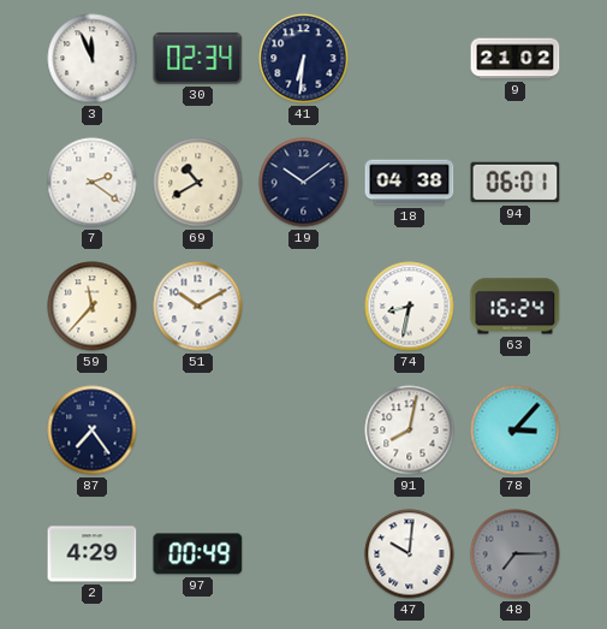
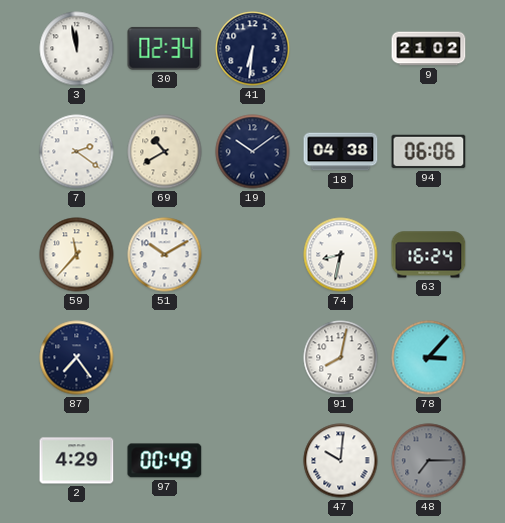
3: 11:56 -> 11:58 (77, 49)
94: 06:01 -> 06:06 (429, 152)
